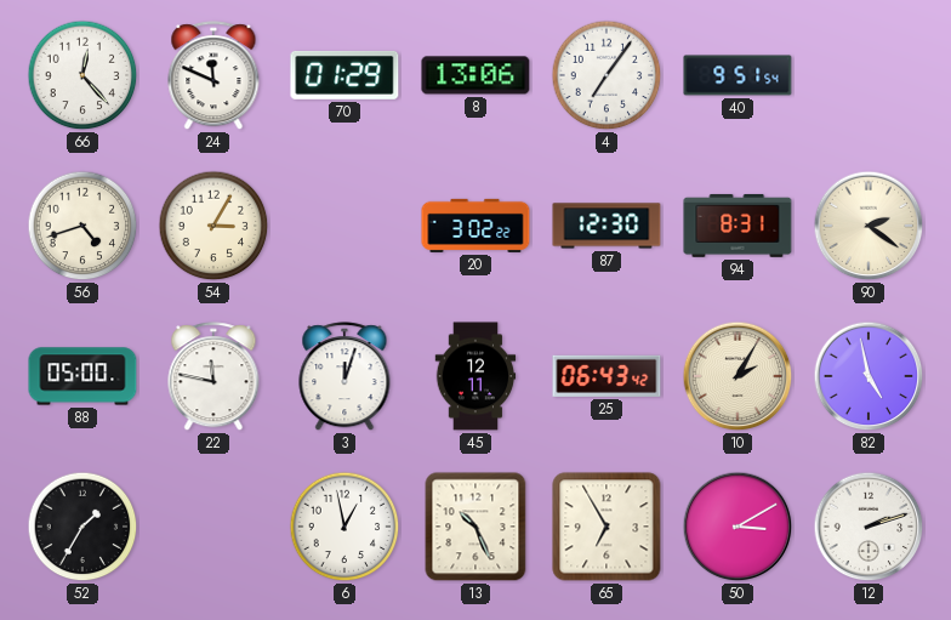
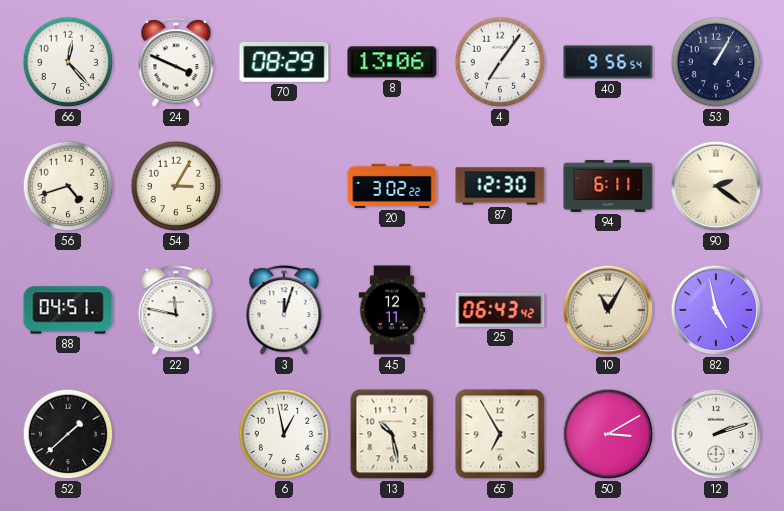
24: 11:49 -> 3:49 (176, 63)
70: 01:29 -> 08:29 (284, 62)
40: 9:51 -> 9:56 (608, 62)
53: none -> 1:05 (716, 62)
94: 8:31 -> 6:11 (608, 186)
88: 05:00 -> 04:51 (68, 310)
10: 2:05 -> 11:05 (608, 310)
52: 1:35 -> 1:38 (68, 434)
13: 10:26 -> 10:28 (392, 434)
